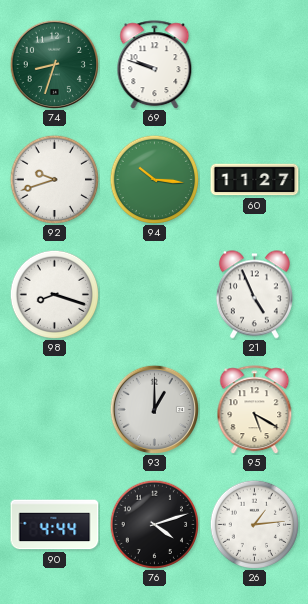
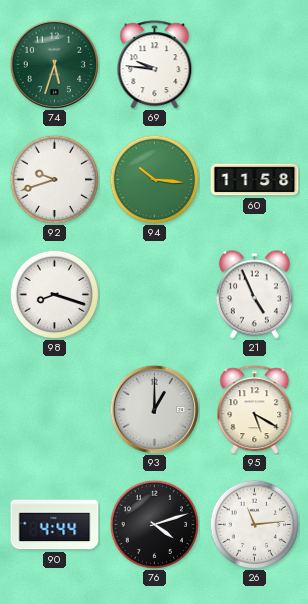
74: 8:33 -> 5:33 (54, 64)
69: 9:48 -> 9:46 (155, 65)
60: 11:27 -> 11:58 (255, 180)
26: 1:14 -> 11:14 (254, 524)
